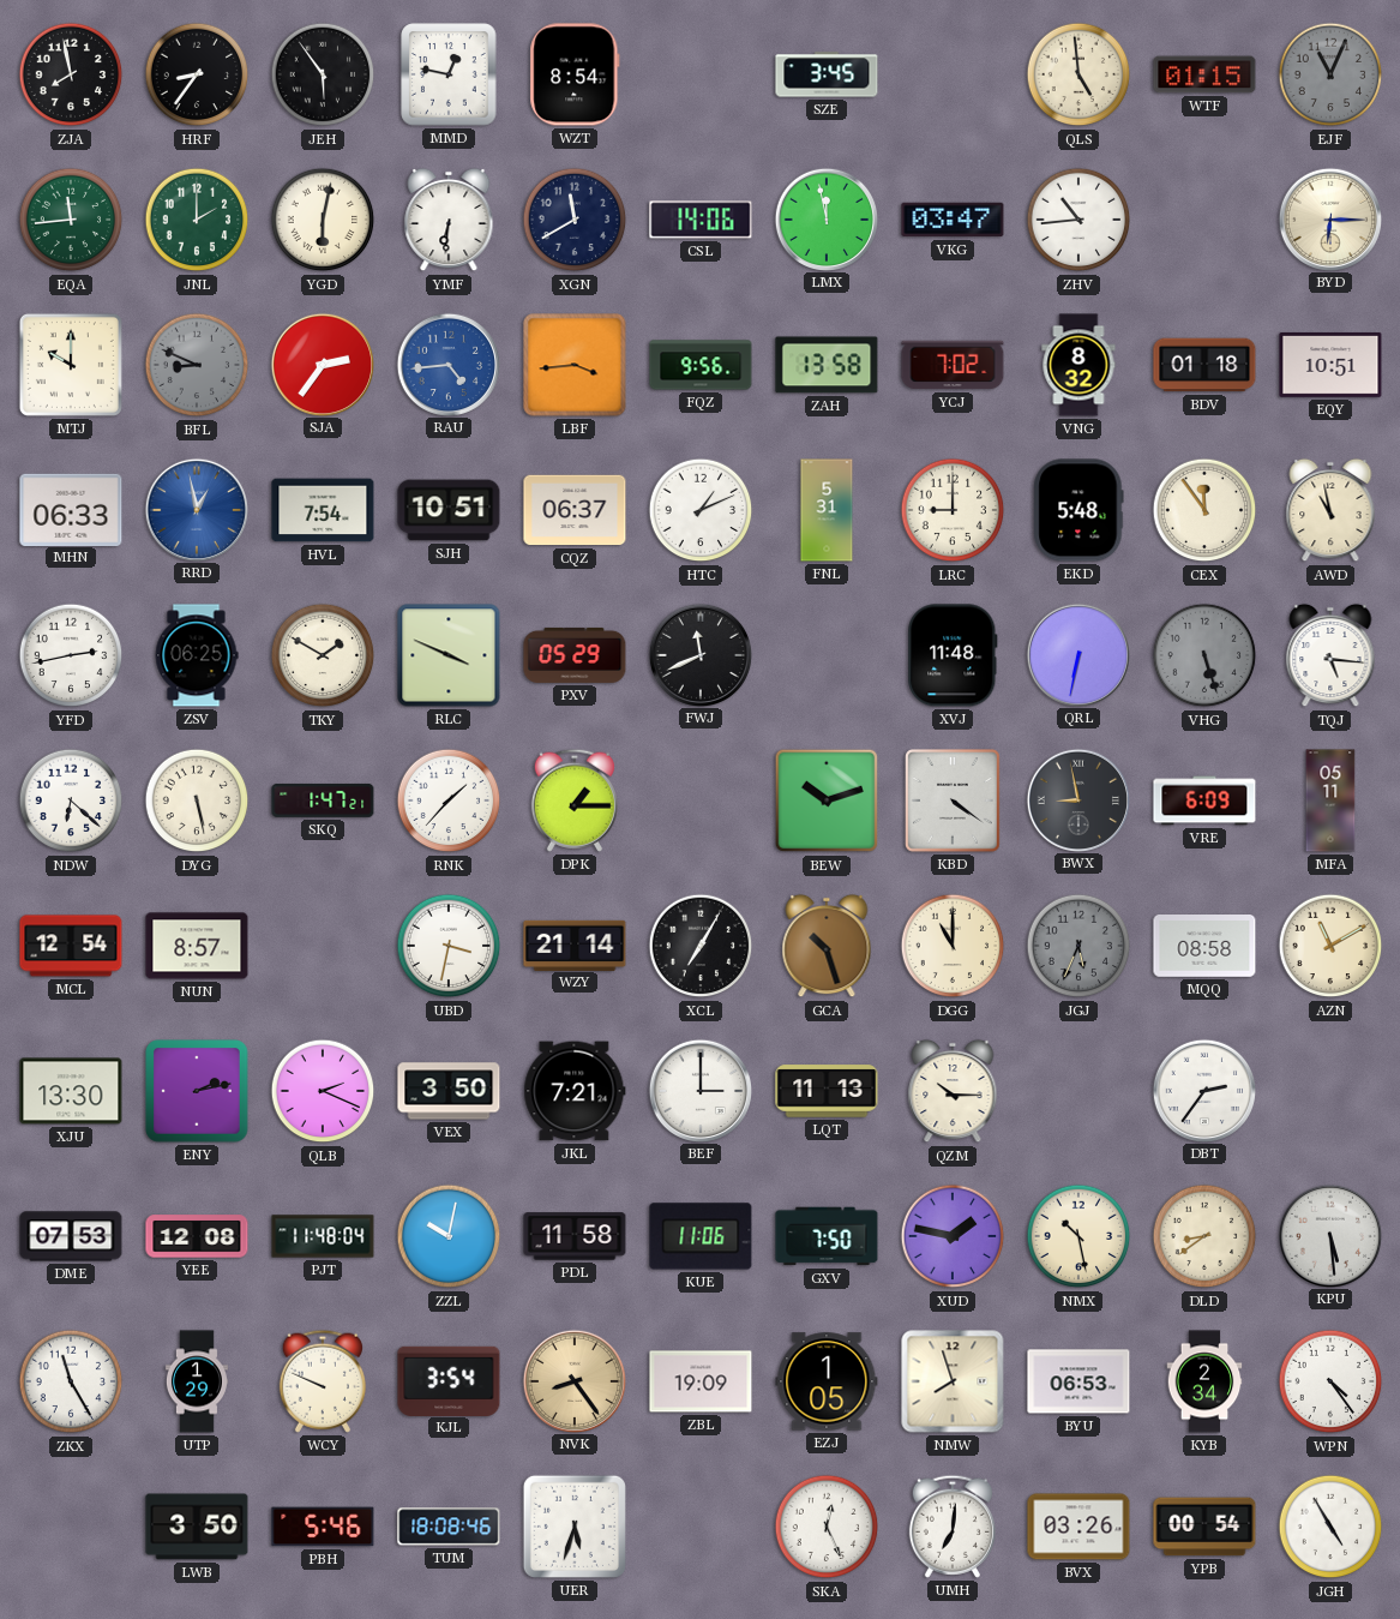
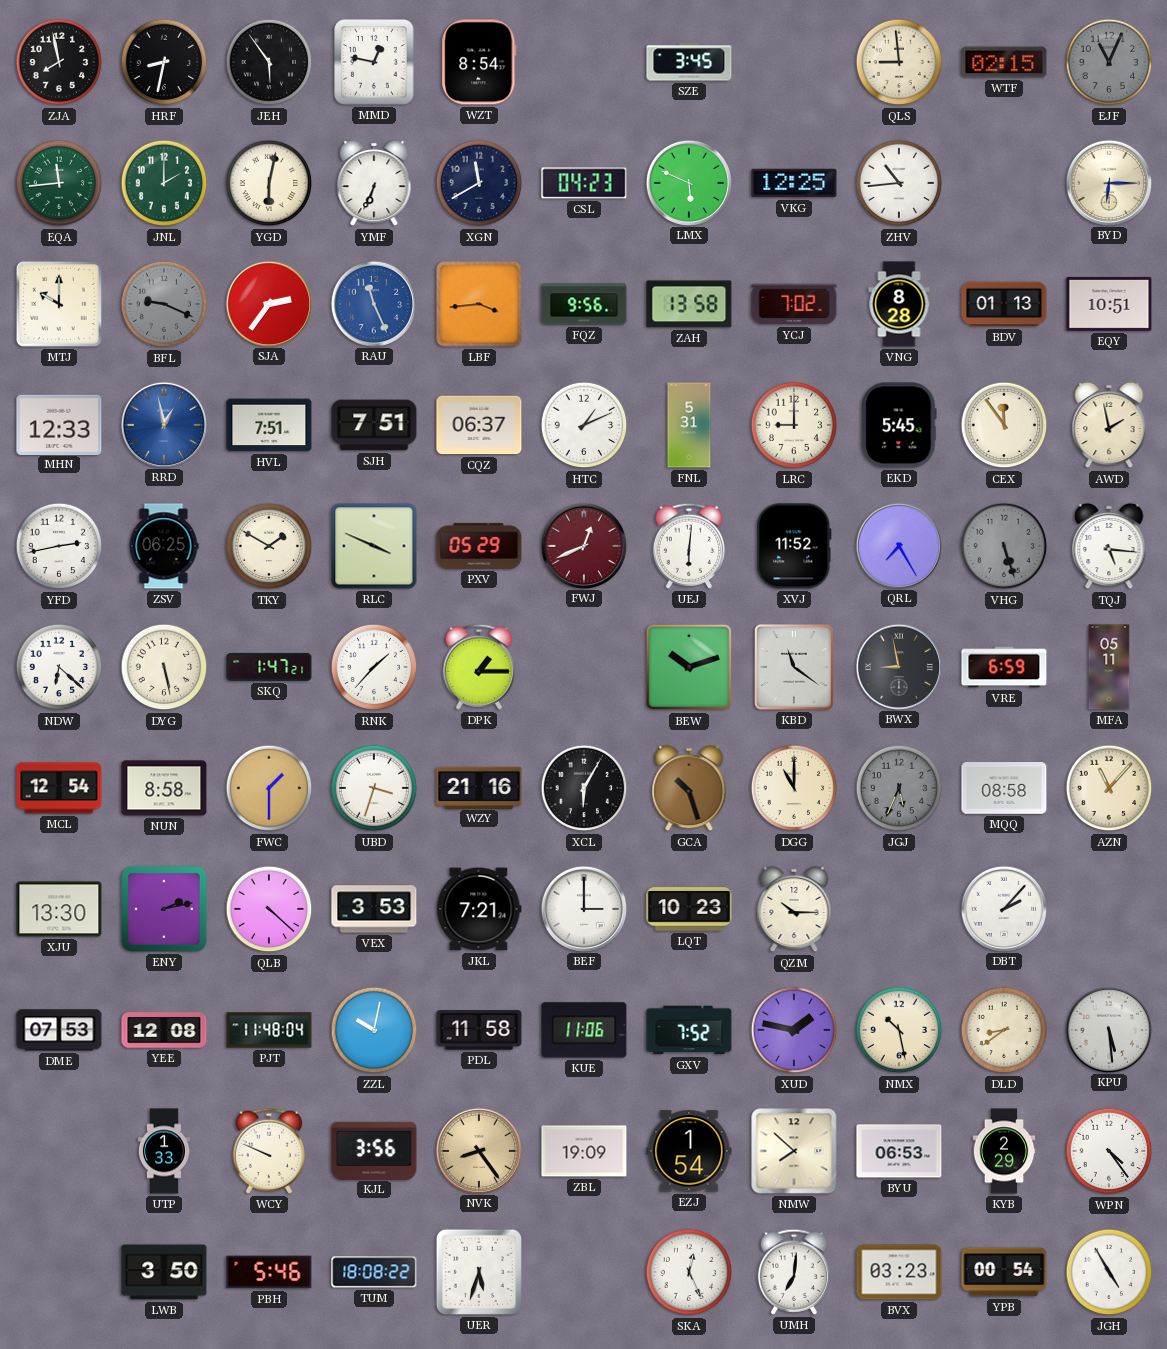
HRF: 8:36 -> 8:32 (164, 62)
QLS: 4:59 -> 8:59 (899, 62)
WTF: 01:15 -> 02:15 (1004, 62)
YMF: 6:31 -> 6:34 (374, 183)
CSL: 14:06 -> 04:23 (584, 183)
LMX: 11:58 -> 5:49 (688, 182)
VKG: 03:47 -> 12:25 (794, 183)
BFL: 8:49 -> 9:19 (164, 304)
RAU: 4:44 -> 11:26 (373, 303)
VNG: 8:32 -> 8:28 (899, 304)
BDV: 01:18 -> 01:13 (1004, 304)
MHN: 06:33 -> 12:33 (59, 424)
HVL: 7:54 -> 7:51 (269, 425)
SJH: 10:51 -> 7:51 (374, 425)
EKD: 5:48 -> 5:45 (899, 425)
AWD: 10:58 -> 1:58 (1109, 425)
FWJ: 11:41 -> 12:41 (583, 545)
FWJ dial: black -> burgundy (583, 545)
UEJ: none -> 6:01 (689, 546)
XVJ: 11:48 -> 11:52 (794, 546)
QRL: 6:32 -> 7:25 (898, 545)
KBD: 4:21 -> 11:21 (795, 668)
VRE: 6:09 -> 6:59 (1004, 667)
NUN: 8:57 -> 8:58 (164, 788)
FWC: none -> 1:30 (269, 788)
UBD: 3:32 -> 3:33 (374, 788)
WZY: 21:14 -> 21:16 (479, 787)
XCL: 7:05 -> 6:05 (584, 788)
AZN: 11:10 -> 11:07 (1109, 788)
QLB: 2:19 -> 4:22 (269, 909)
VEX: 3:50 -> 3:53 (374, 909)
LQT: 11:13 -> 10:23 (689, 909)
DBT: 2:36 -> 2:07 (1003, 908)
GXV: 7:50 -> 7:52 (689, 1030)
ZKX: 11:25 -> none (71, 1381)
UTP: 1:29 -> 1:33 (164, 1151)
KJL: 3:54 -> 3:56 (374, 1150)
EZJ: 1:05 -> 1:54 (689, 1151)
NMW: 7:57 -> 7:52 (794, 1151)
KYB: 2:34 -> 2:29 (1004, 1151)
TUM: 18:08:46 -> 18:08:22 (374, 1272)
BVX: 03:26 -> 03:23 (899, 1272)
